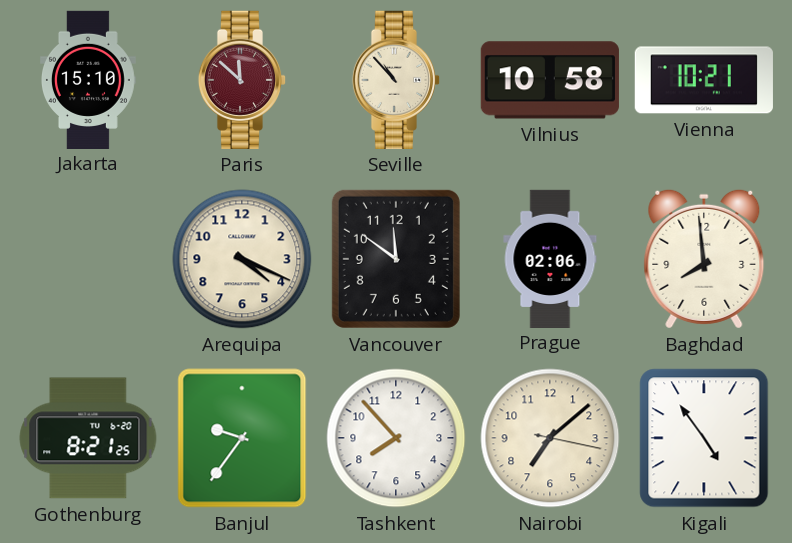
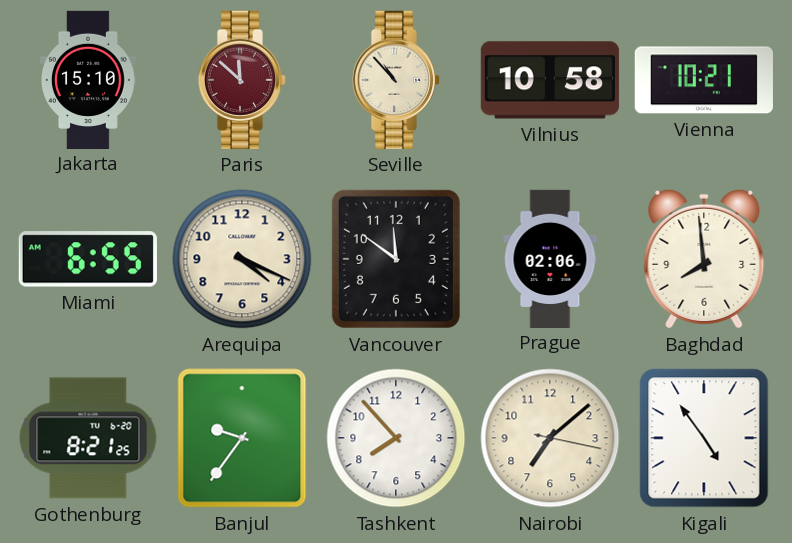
Miami: none -> 6:55 (88, 259)
